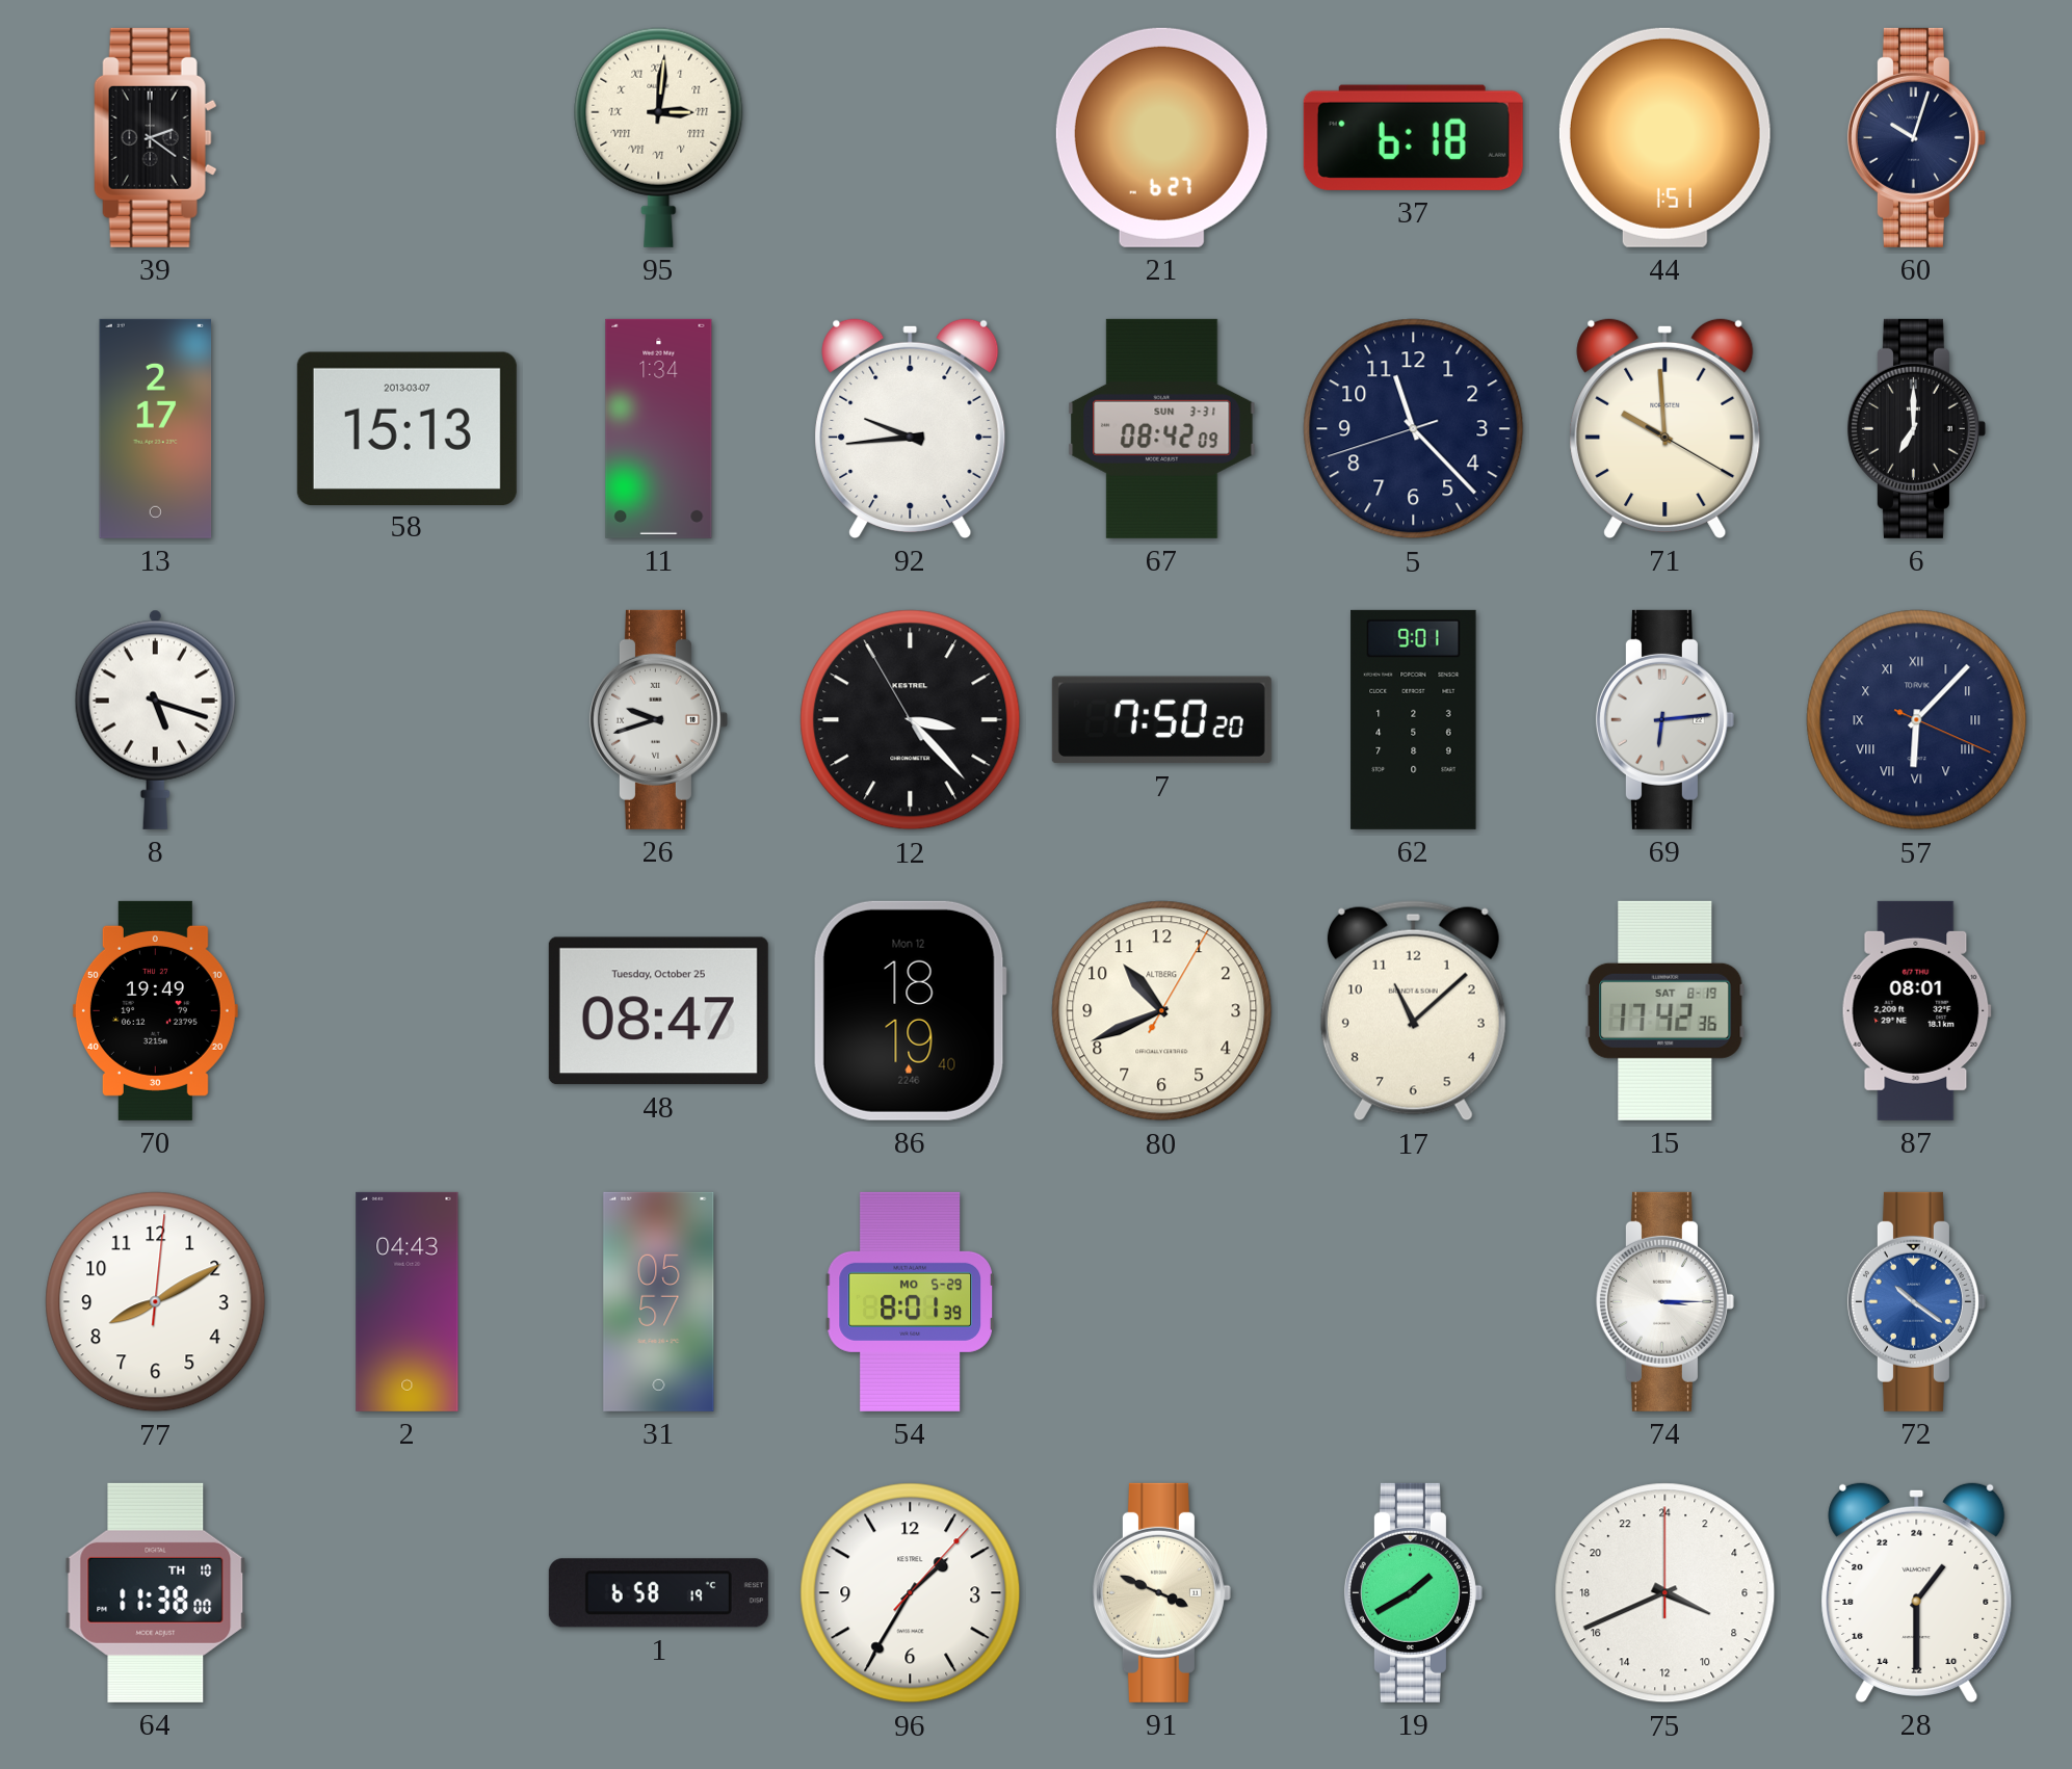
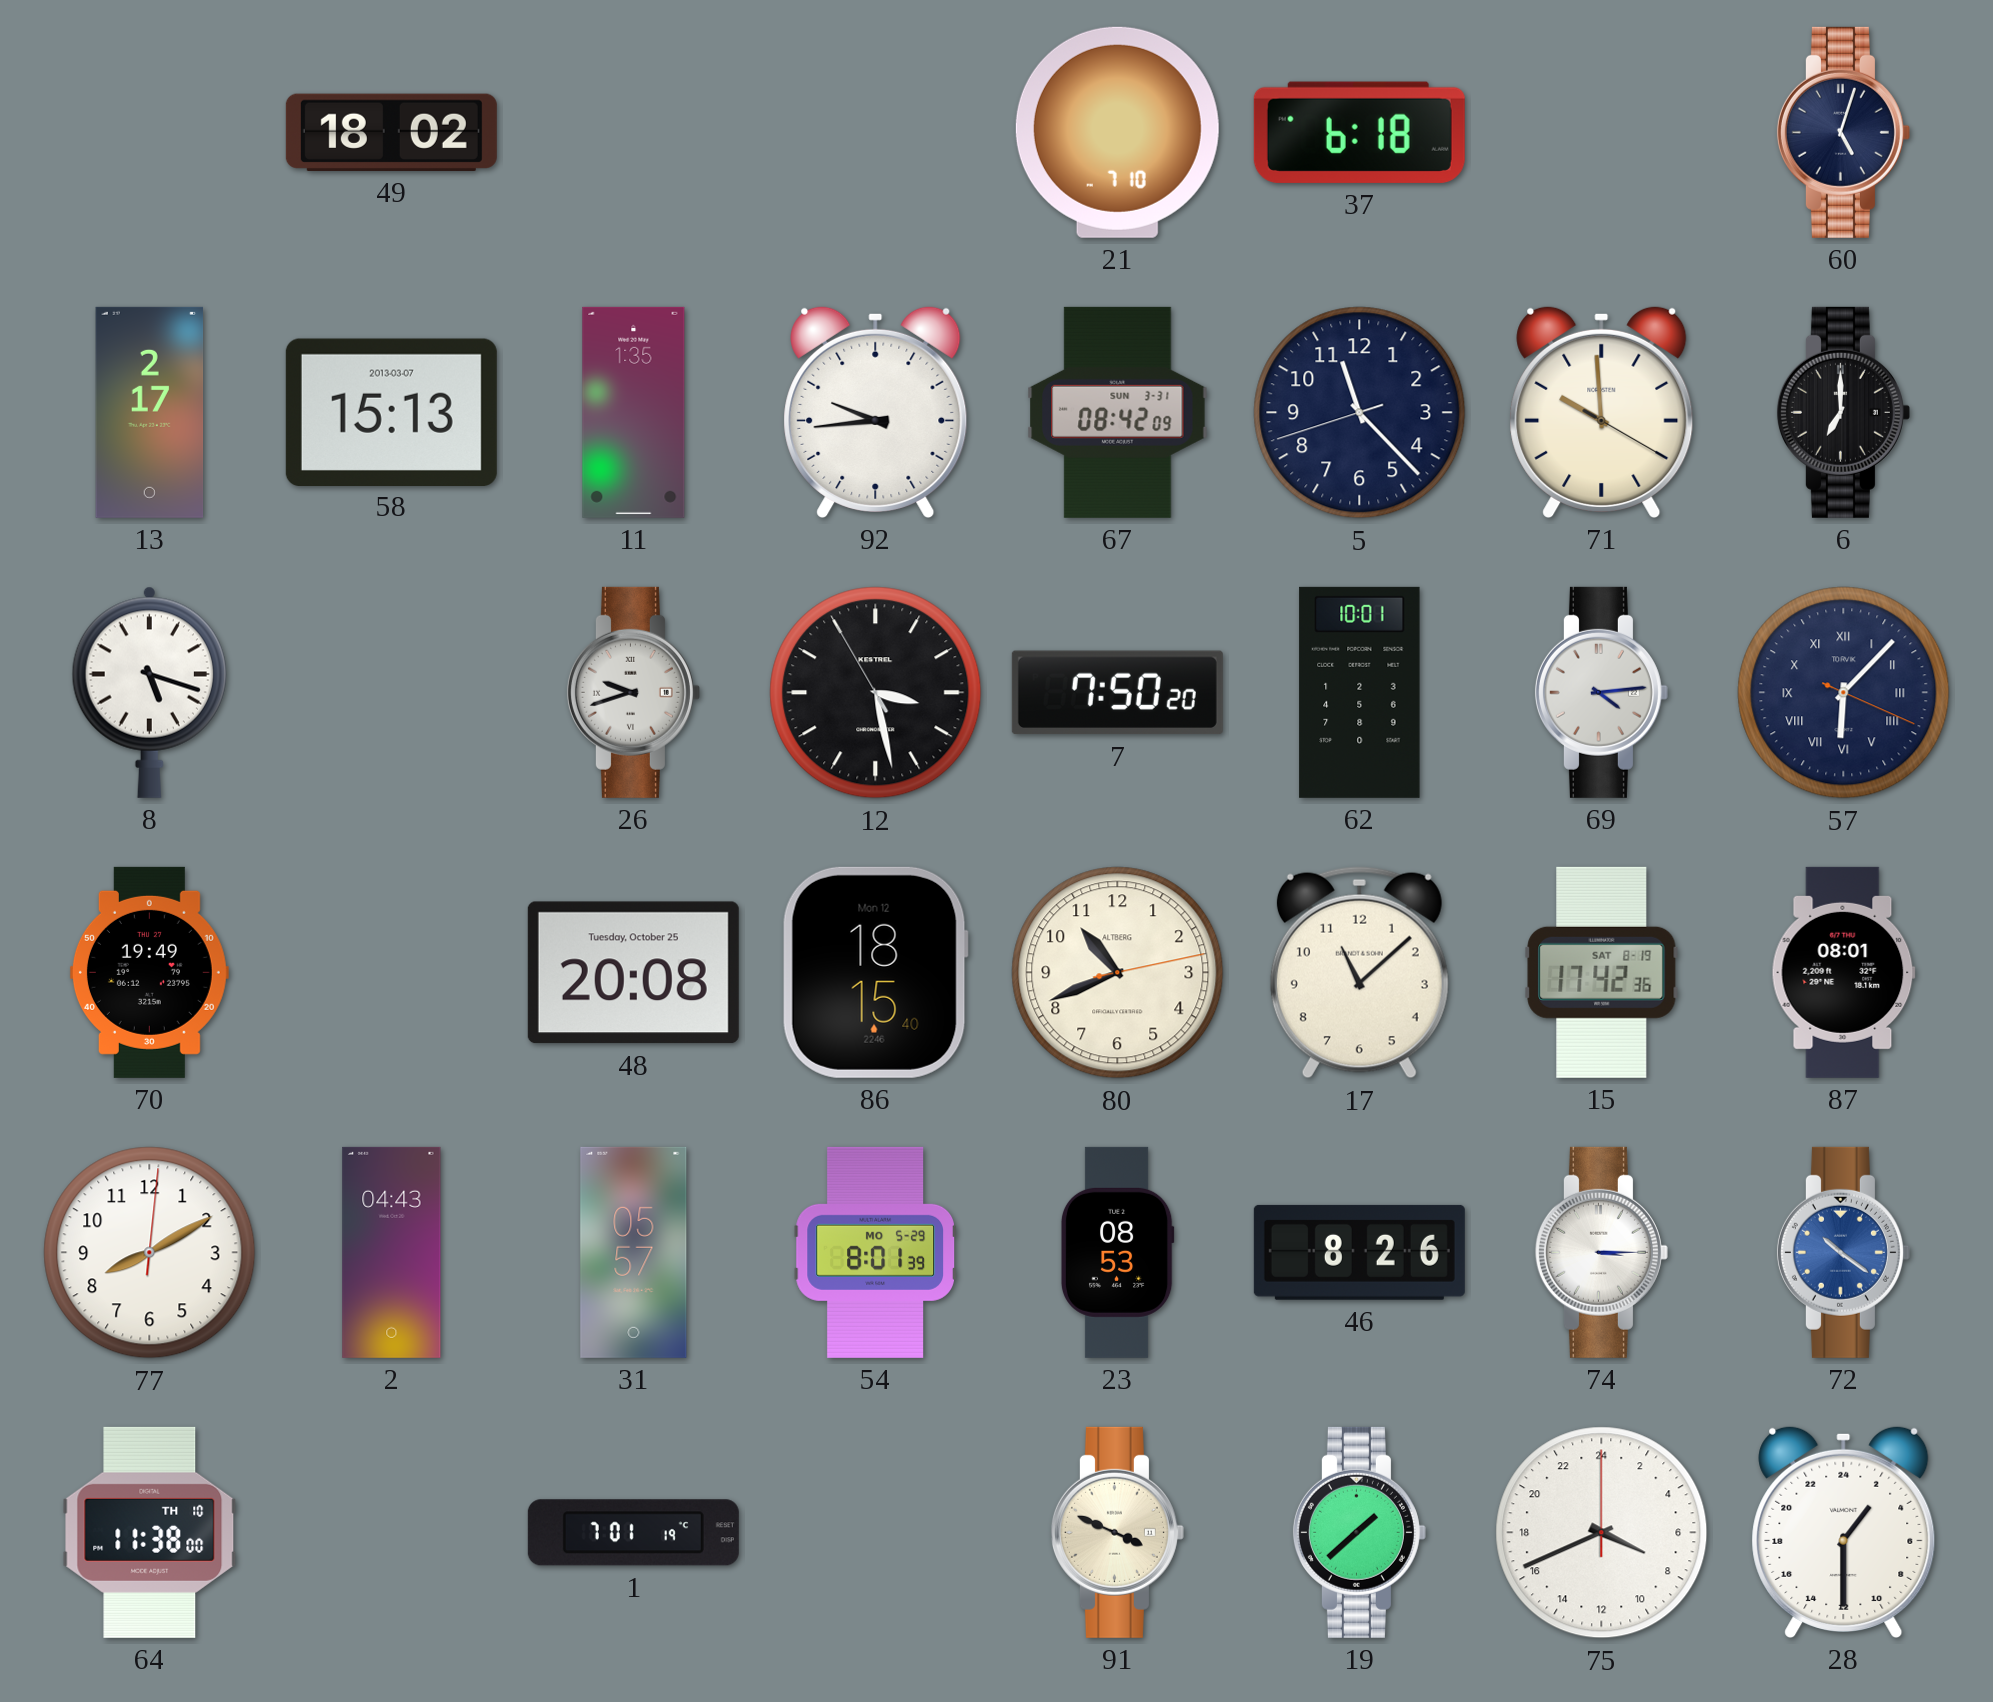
39: 2:21 -> none (155, 137)
49: none -> 18:02 (391, 132)
95: 3:01 -> none (659, 137)
21: 6:27 -> 7:10 (1117, 132)
44: 1:51 -> none (1664, 137)
60: 10:03 -> 5:03 (1843, 132)
11: 1:34 -> 1:35 (634, 412)
12: 3:22 -> 3:27 (876, 693)
62: 9:01 -> 10:01 (1360, 692)
69: 6:14 -> 4:14 (1601, 692)
48: 08:47 -> 20:08 (633, 973)
86: 18:19 -> 18:15 (875, 972)
80: 10:41:05 -> 10:41:13 (1118, 973)
23: none -> 08:53 (1117, 1252)
46: none -> 8:26 (1359, 1252)
1: 6:58 -> 7:01 (633, 1533)
96: 1:35 -> none (911, 1593)
19: 1:40 -> 1:38 (1359, 1532)
